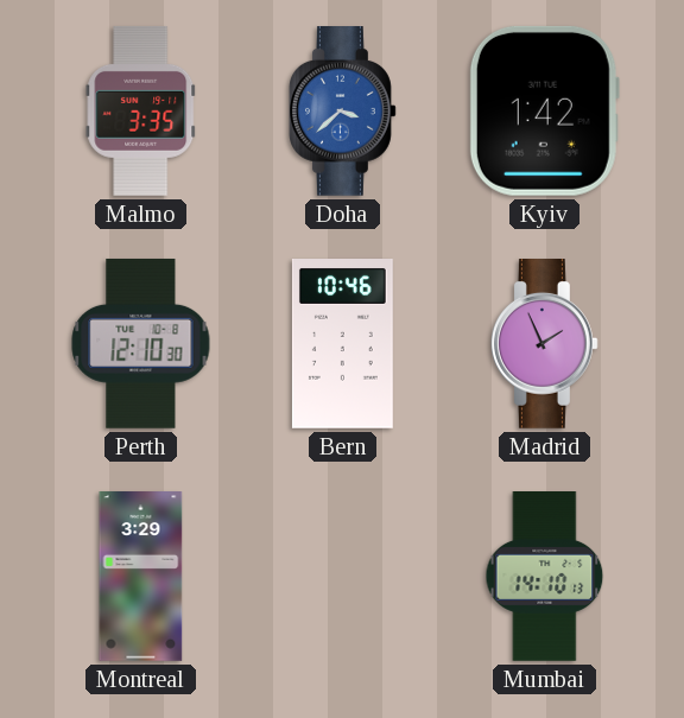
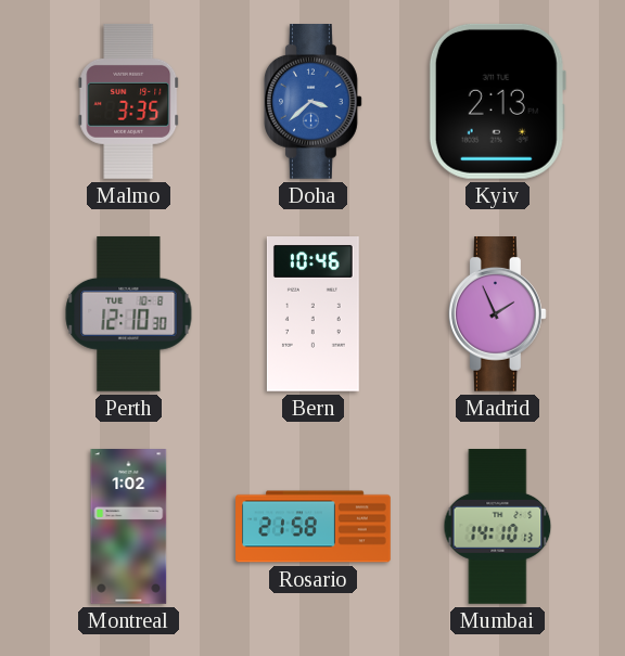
Kyiv: 1:42 -> 2:13 (497, 101)
Montreal: 3:29 -> 1:02 (129, 527)
Rosario: none -> 21:58 (314, 527)
